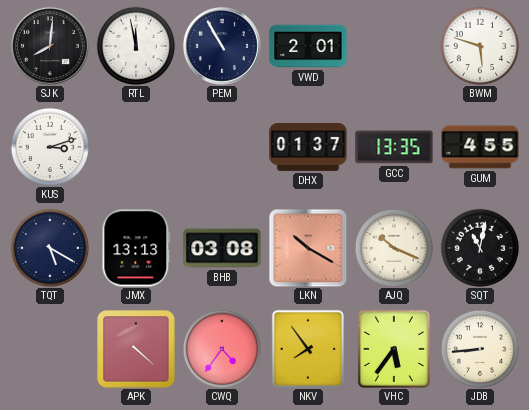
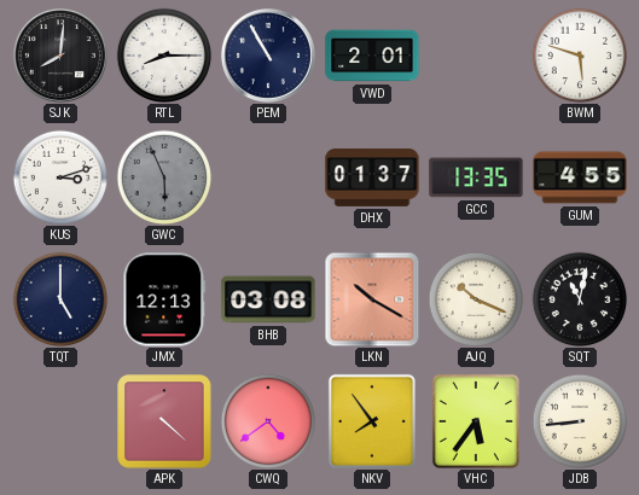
RTL: 11:58 -> 8:15 (164, 56)
GWC: none -> 5:56 (164, 177)
TQT: 5:20 -> 5:00 (60, 299)
JMX: 13:13 -> 12:13 (164, 299)
CWQ: 4:36 -> 4:39 (268, 421)
